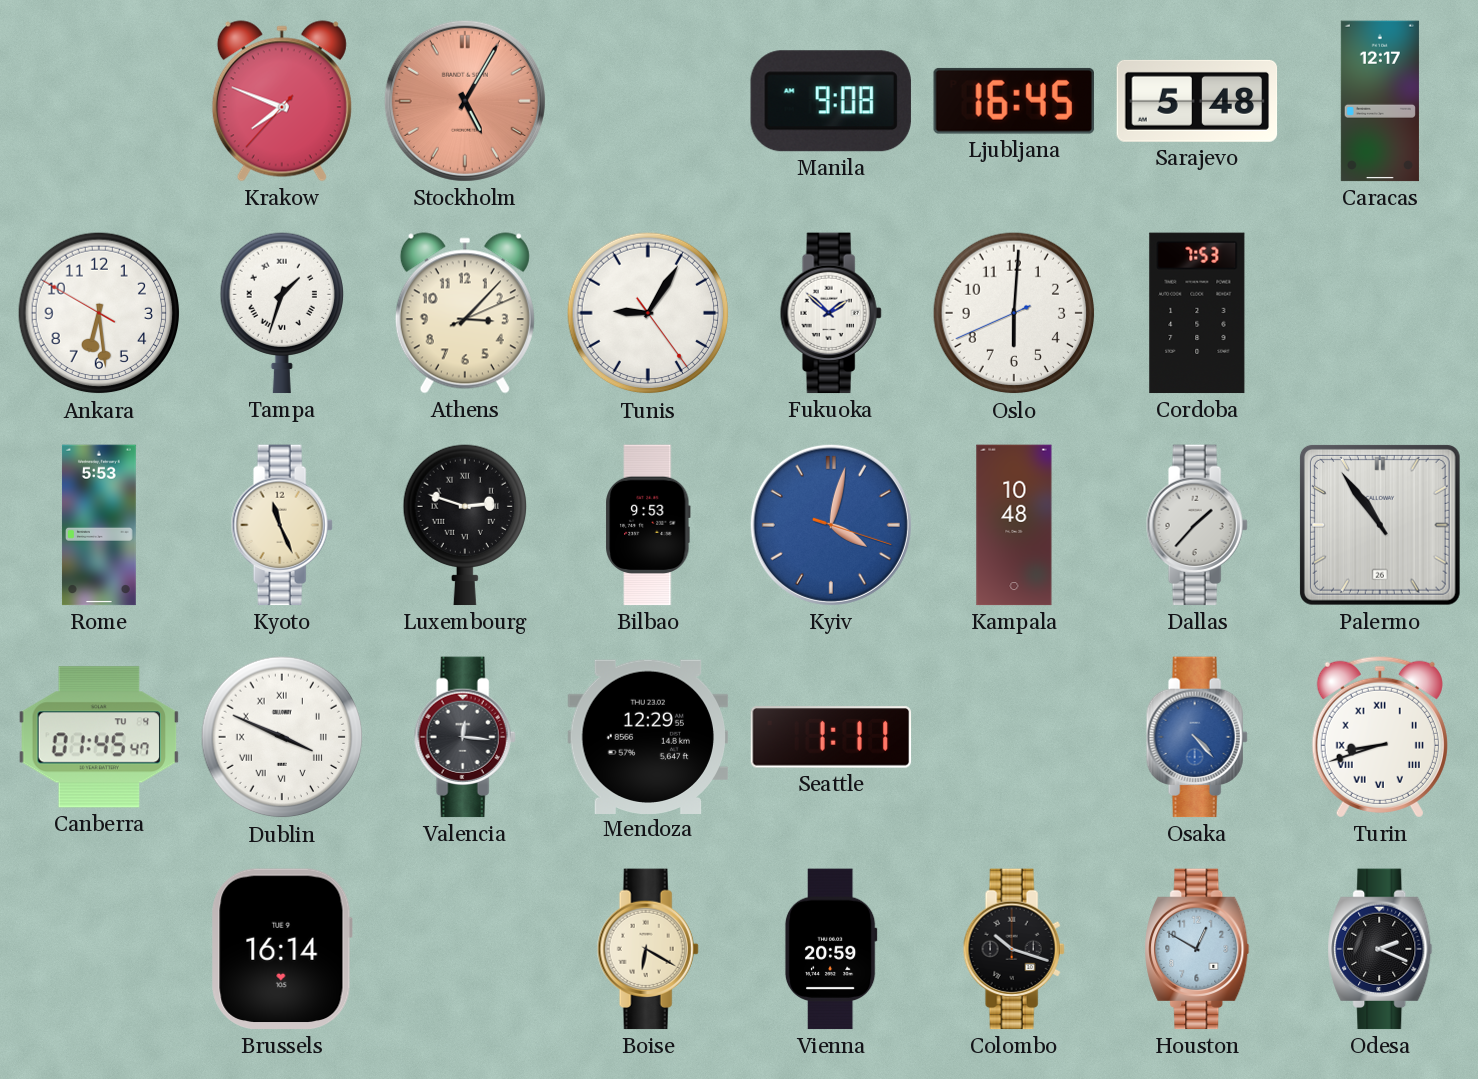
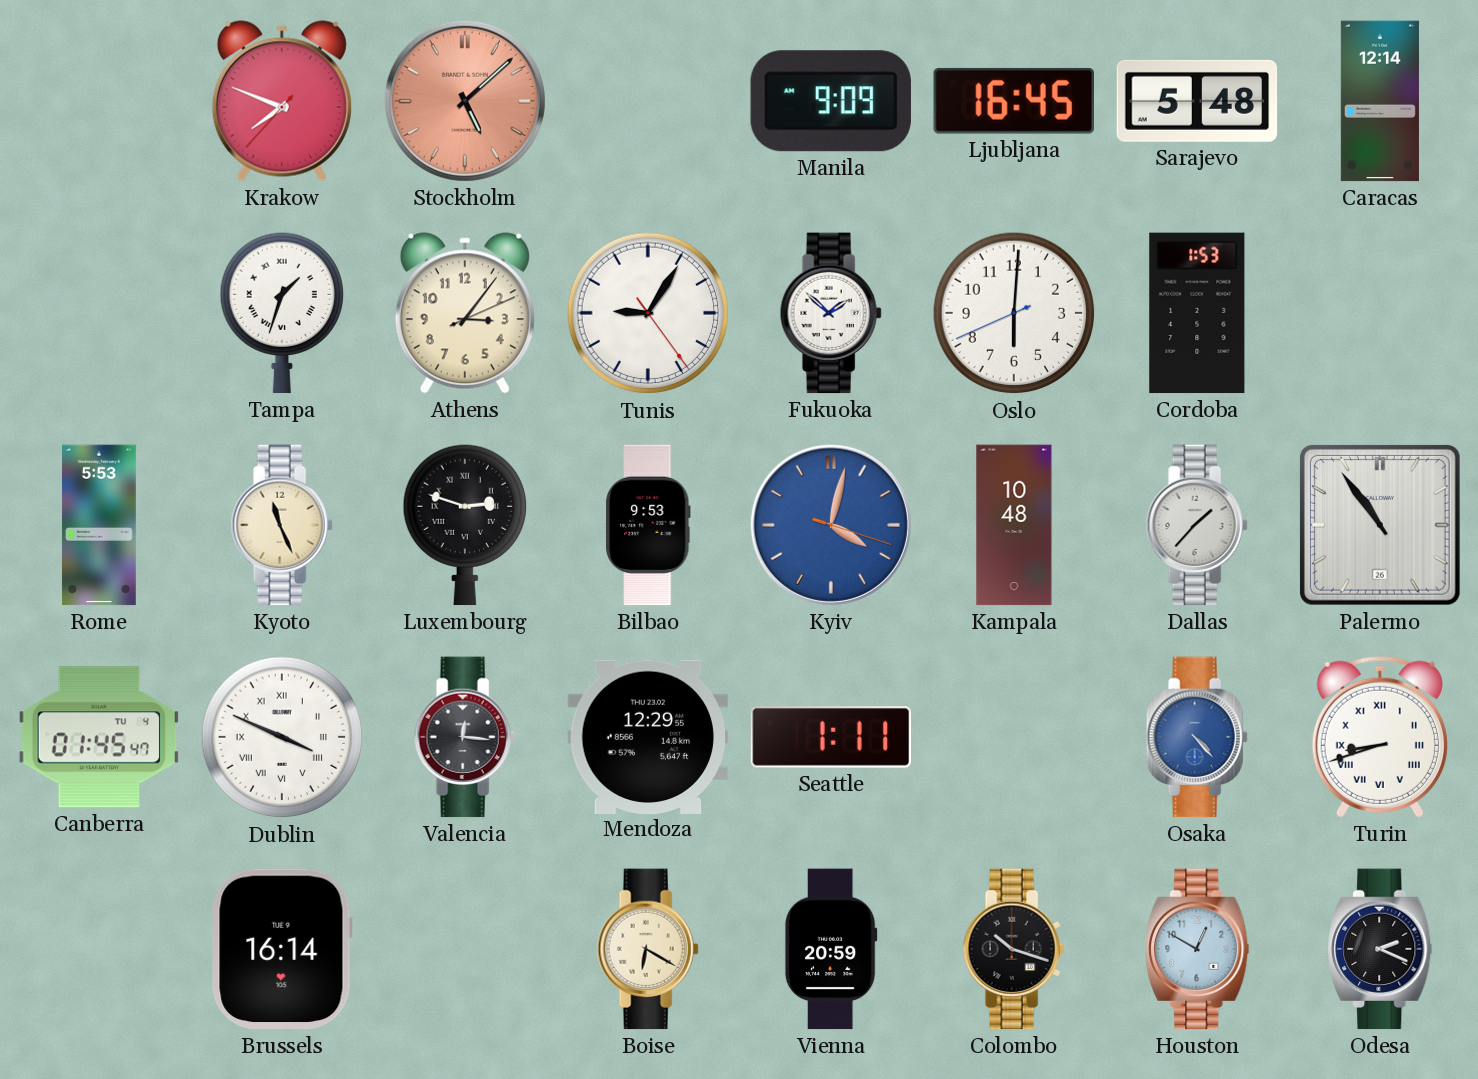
Stockholm: 5:05 -> 5:08 (465, 101)
Manila: 9:08 -> 9:09 (831, 101)
Caracas: 12:17 -> 12:14 (1380, 101)
Ankara: 6:28 -> none (99, 313)
Athens: 3:07 -> 3:06 (465, 313)
Cordoba: 7:53 -> 1:53 (1197, 313)
